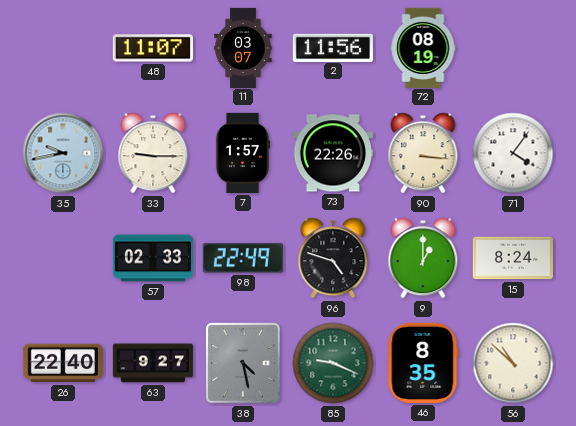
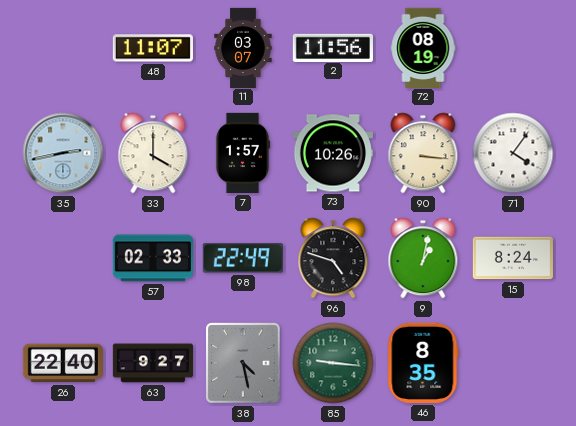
35: 9:43 -> 2:43 (63, 153)
33: 9:15 -> 4:00 (153, 153)
73: 22:26 -> 10:26 (333, 153)
9: 1:00 -> 1:02 (423, 258)
85: 9:19 -> 9:16 (333, 363)
56: 10:52 -> none (513, 363)
